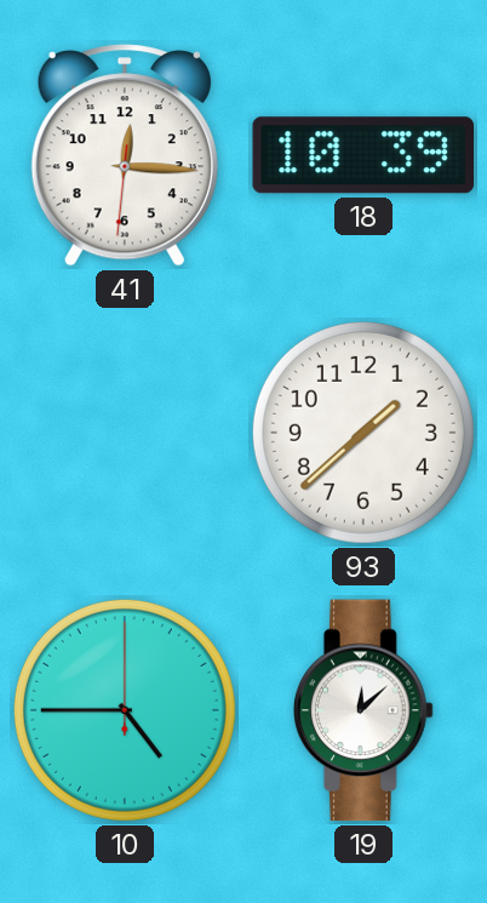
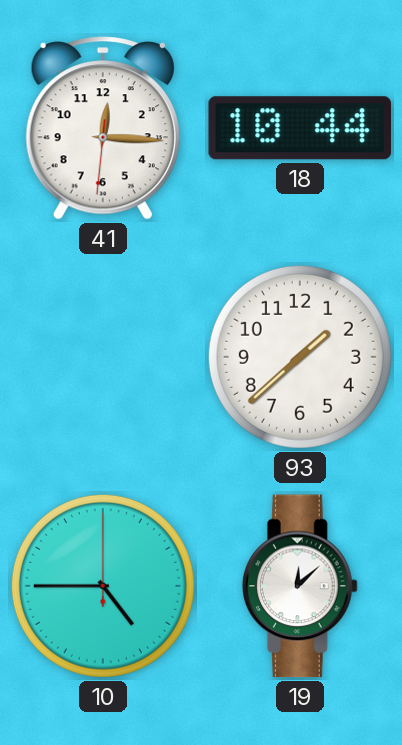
18: 10:39 -> 10:44 (299, 128)
